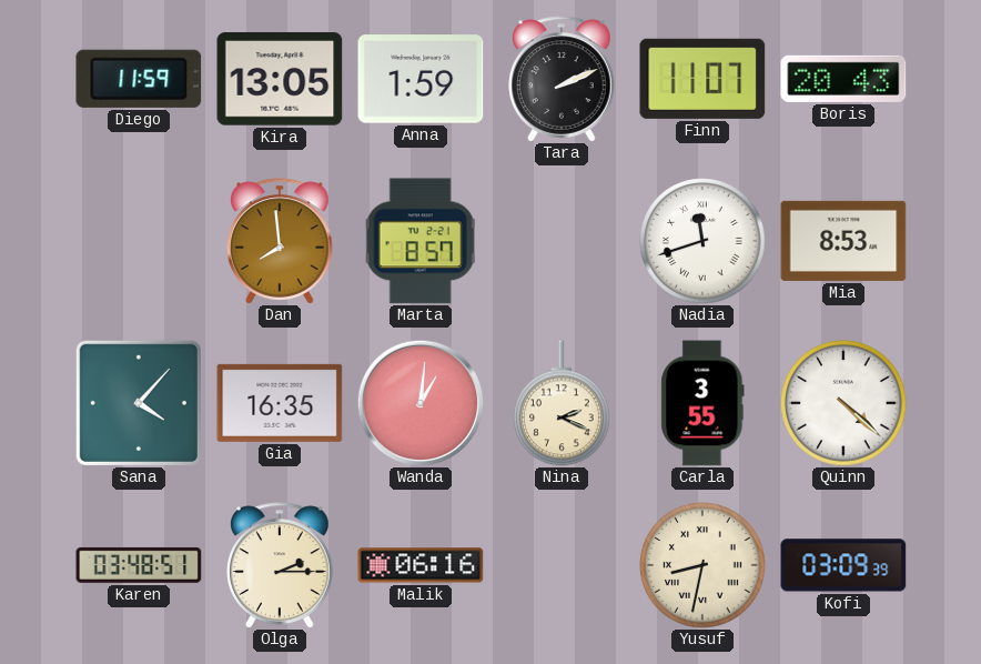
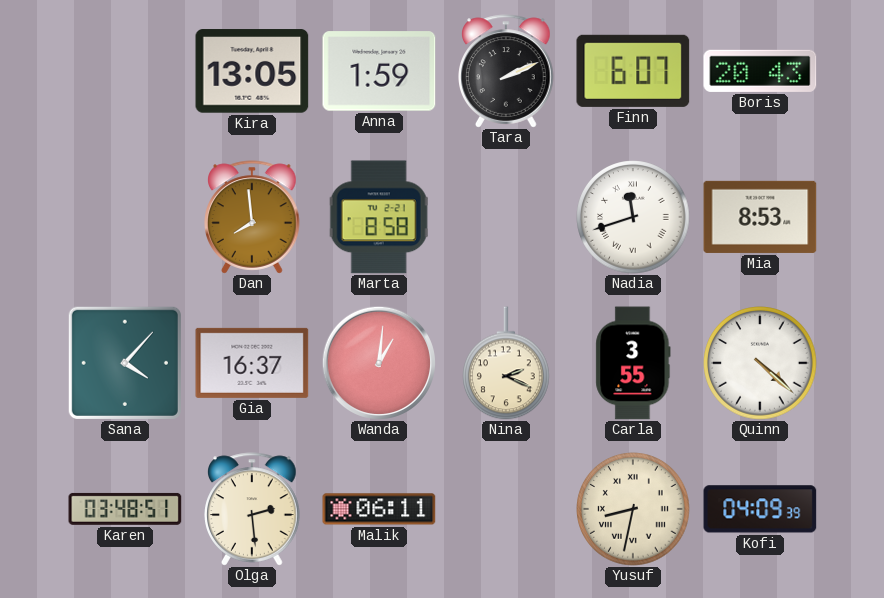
Diego: 11:59 -> none (139, 79)
Finn: 11:07 -> 6:07 (633, 71)
Marta: 8:57 -> 8:58 (379, 217)
Gia: 16:35 -> 16:37 (252, 363)
Olga: 2:15 -> 2:29 (252, 509)
Malik: 06:16 -> 06:11 (379, 509)
Kofi: 03:09 -> 04:09 (760, 509)
